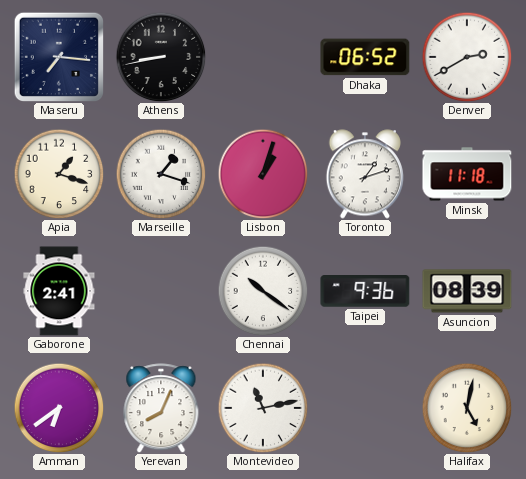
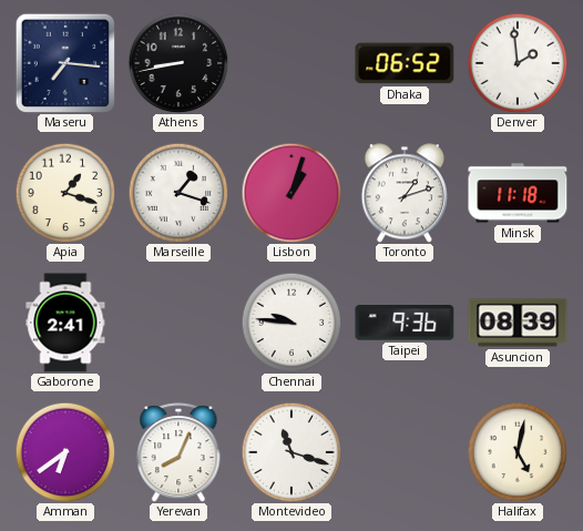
Denver: 2:40 -> 1:59 (518, 63)
Chennai: 10:21 -> 9:46 (291, 323)
Montevideo: 11:13 -> 11:18 (291, 452)
